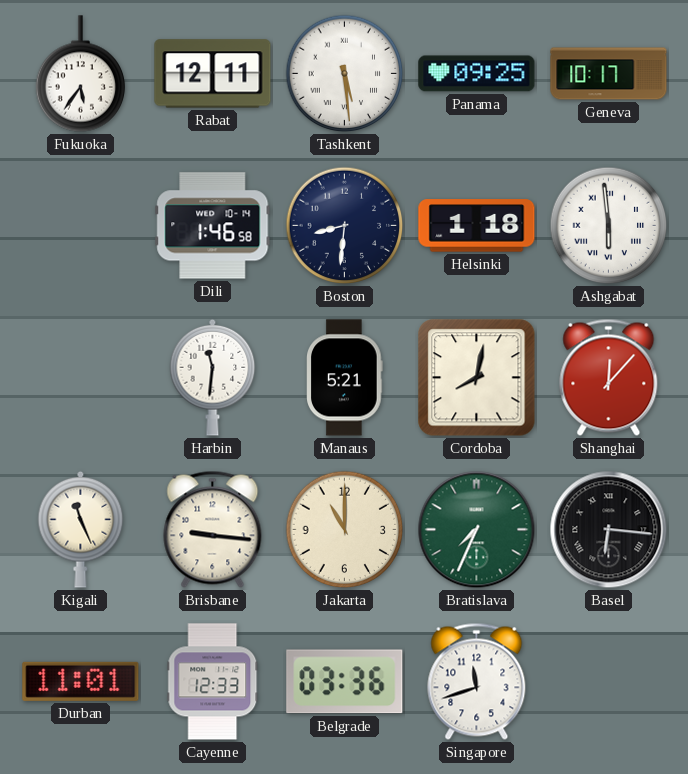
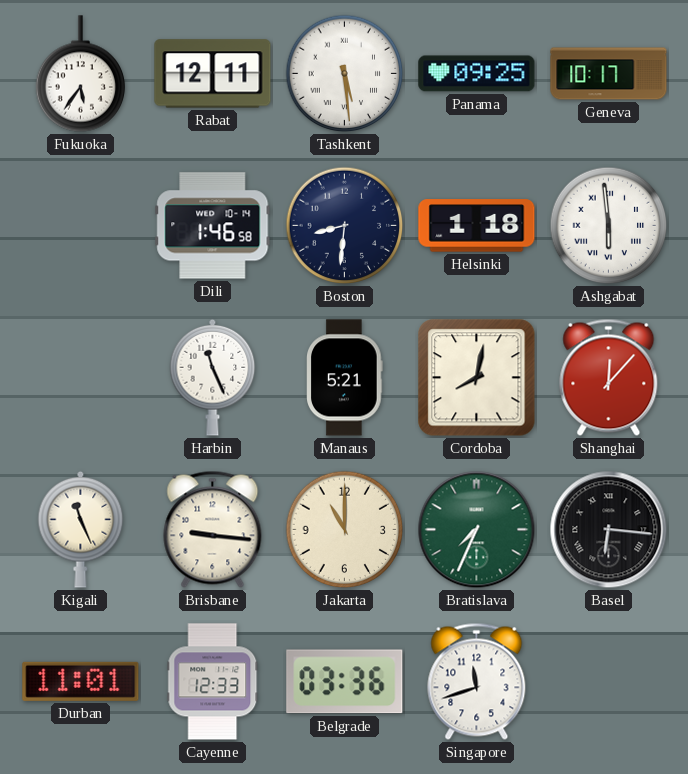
Harbin: 11:31 -> 11:26 (213, 377)
